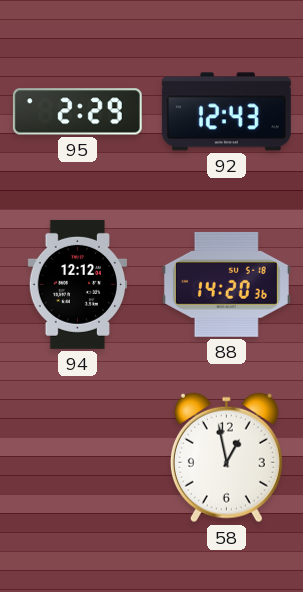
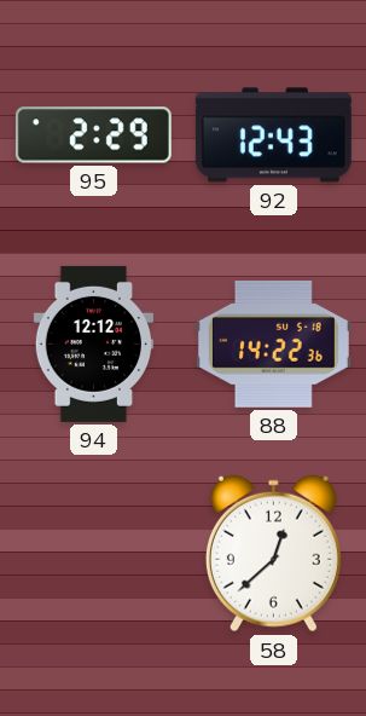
88: 14:20 -> 14:22 (273, 343)
58: 12:58 -> 12:38 (273, 554)
